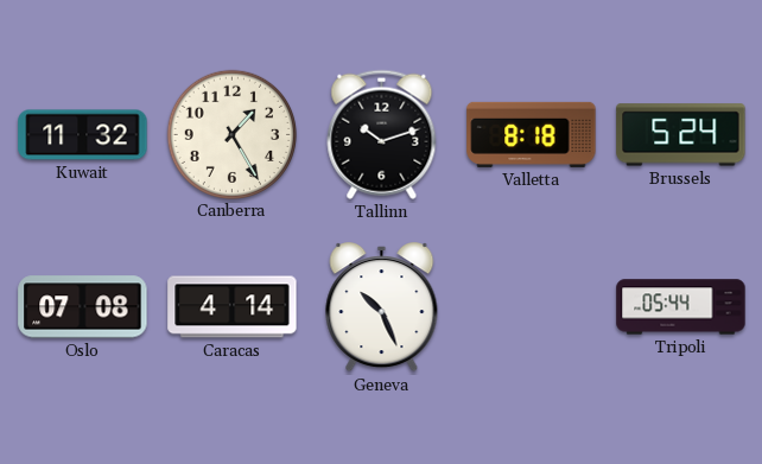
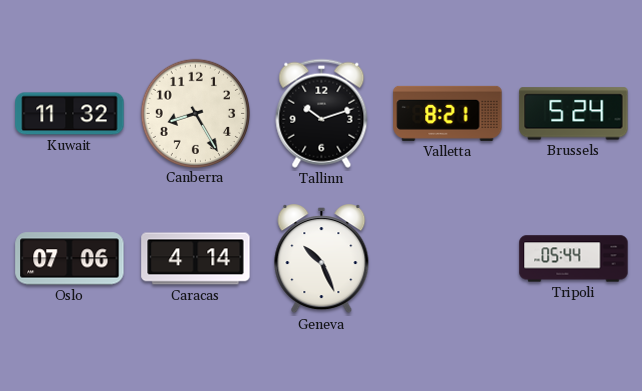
Canberra: 1:25 -> 8:25 (195, 113)
Valletta: 8:18 -> 8:21 (448, 113)
Oslo: 07:08 -> 07:06 (70, 259)
